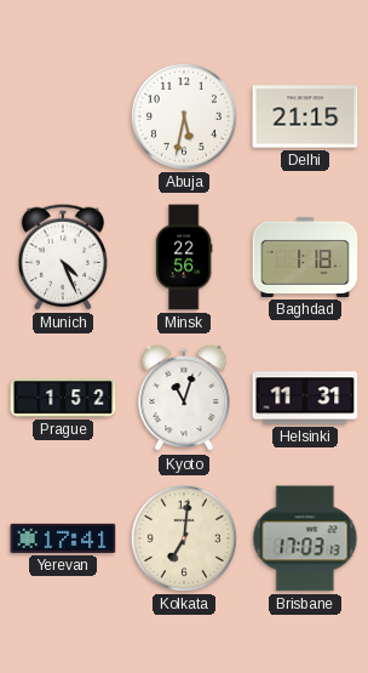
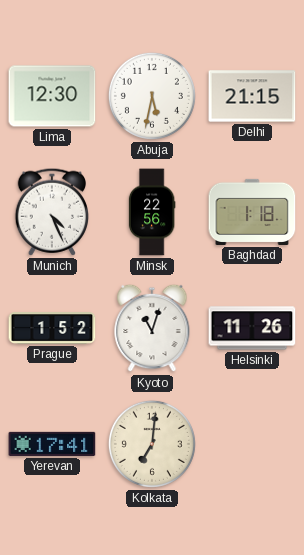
Lima: none -> 12:30 (52, 96)
Helsinki: 11:31 -> 11:26 (252, 328)
Brisbane: 17:03 -> none (305, 538)
